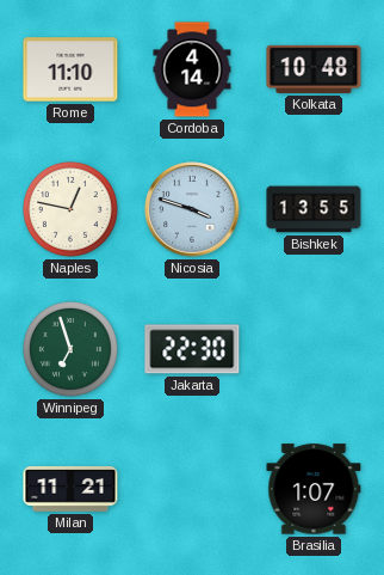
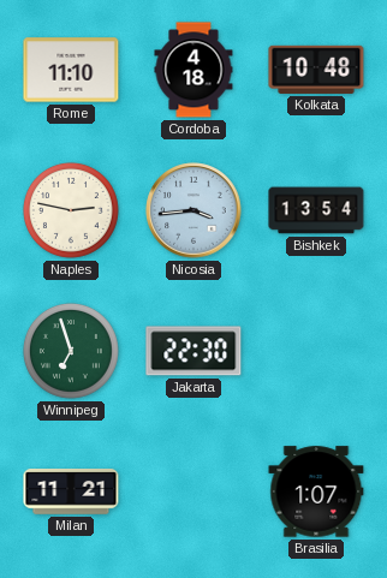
Cordoba: 4:14 -> 4:18 (194, 70)
Naples: 12:47 -> 2:47 (71, 210)
Nicosia: 3:48 -> 3:44 (194, 210)
Bishkek: 13:55 -> 13:54 (316, 210)
